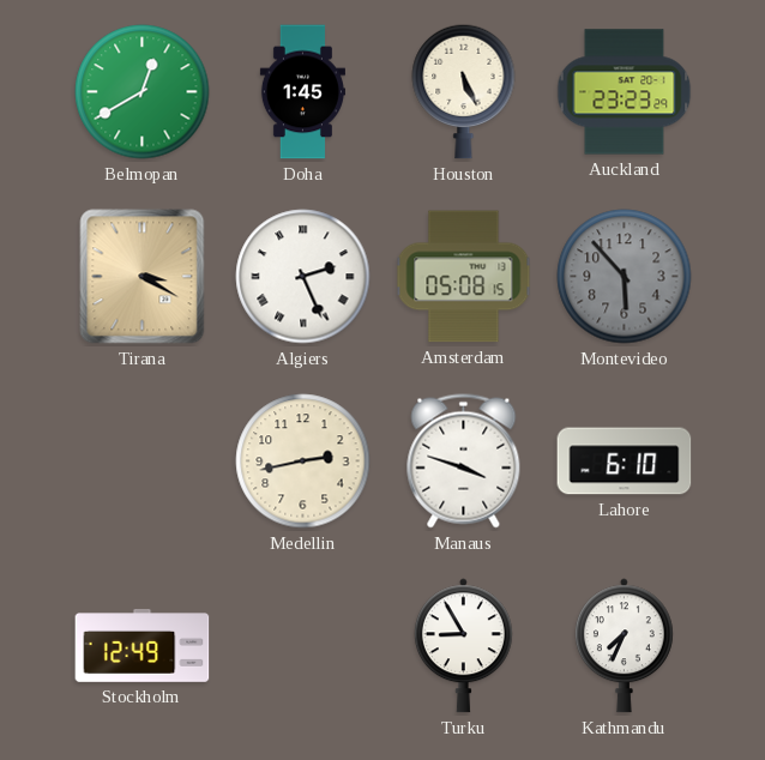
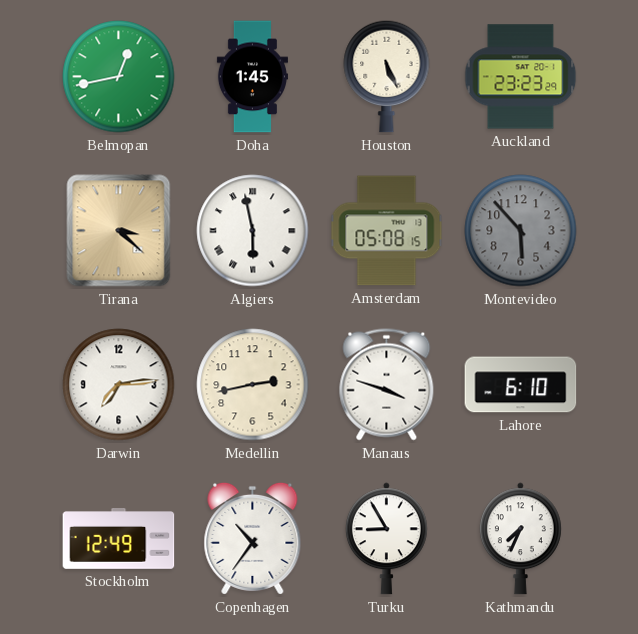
Belmopan: 12:40 -> 12:43 (119, 77)
Tirana: 3:20 -> 3:22 (119, 231)
Algiers: 2:26 -> 5:58 (253, 231)
Darwin: none -> 7:14 (119, 385)
Copenhagen: none -> 10:36 (253, 538)
